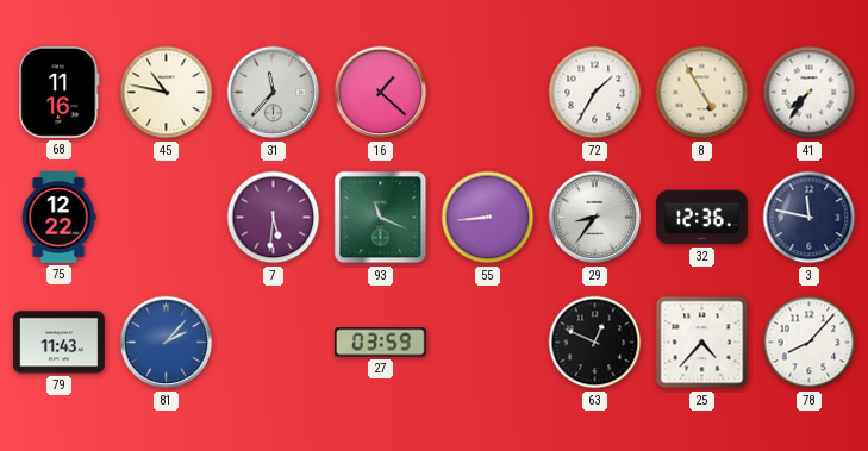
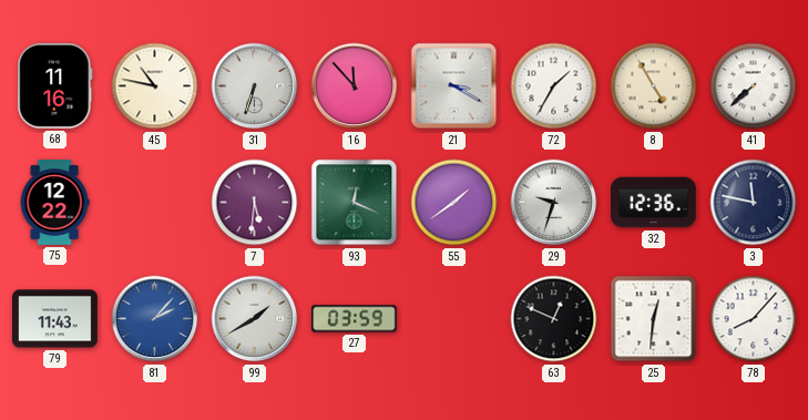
31: 11:37 -> 6:33 (255, 86)
16: 1:22 -> 11:53 (355, 86)
21: none -> 3:20 (454, 86)
41: 7:36 -> 7:38 (754, 86)
93: 11:19 -> 12:19 (355, 203)
55: 8:44 -> 1:39 (454, 203)
29: 8:36 -> 9:33 (554, 203)
99: none -> 1:40 (255, 319)
25: 4:37 -> 12:31 (654, 319)
